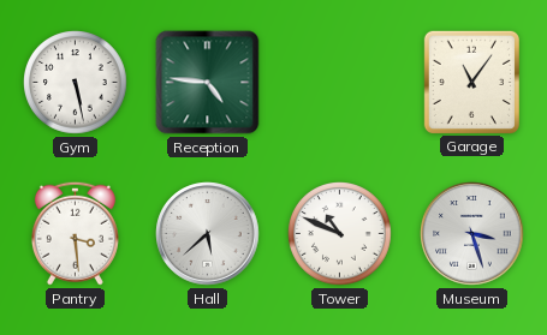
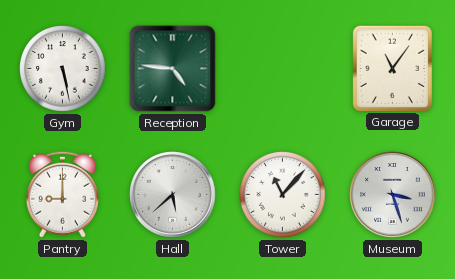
Pantry: 3:29 -> 9:00 (62, 194)
Tower: 10:49 -> 11:07 (283, 195)
